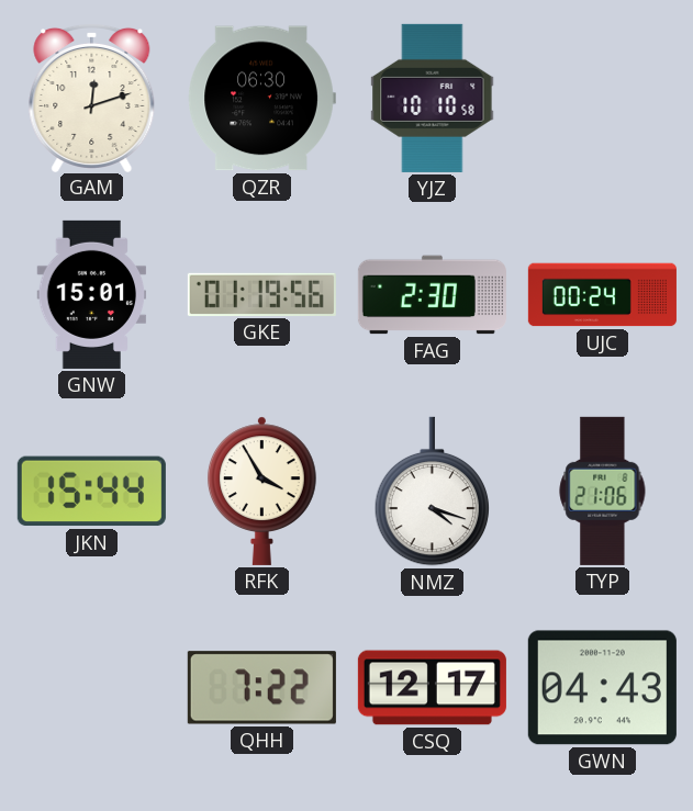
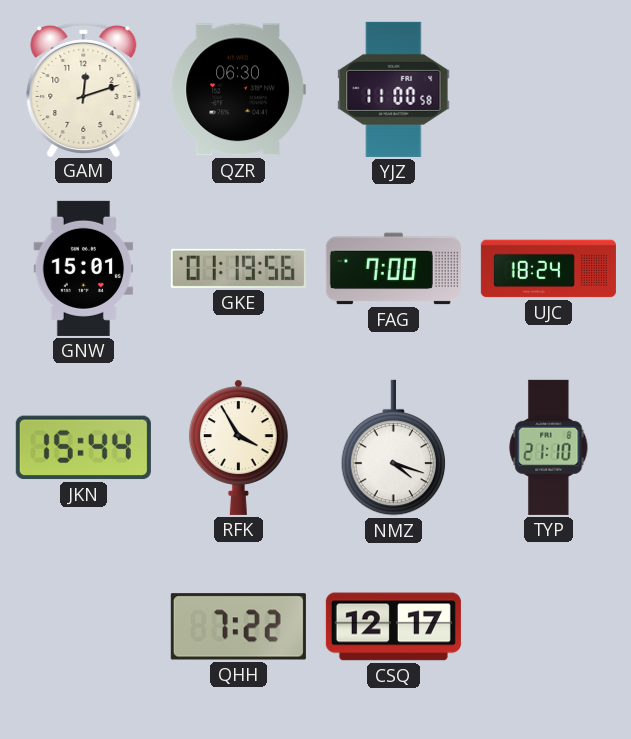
YJZ: 10:10 -> 11:00 (394, 89)
FAG: 2:30 -> 7:00 (393, 269)
UJC: 00:24 -> 18:24 (548, 269)
TYP: 21:06 -> 21:10 (549, 447)
GWN: 04:43 -> none (602, 688)
